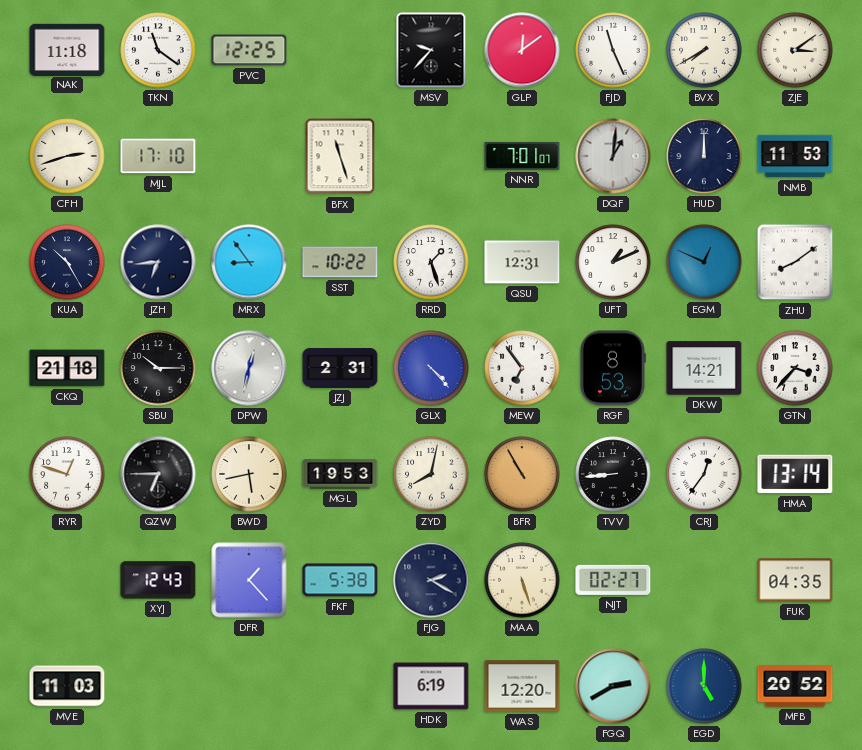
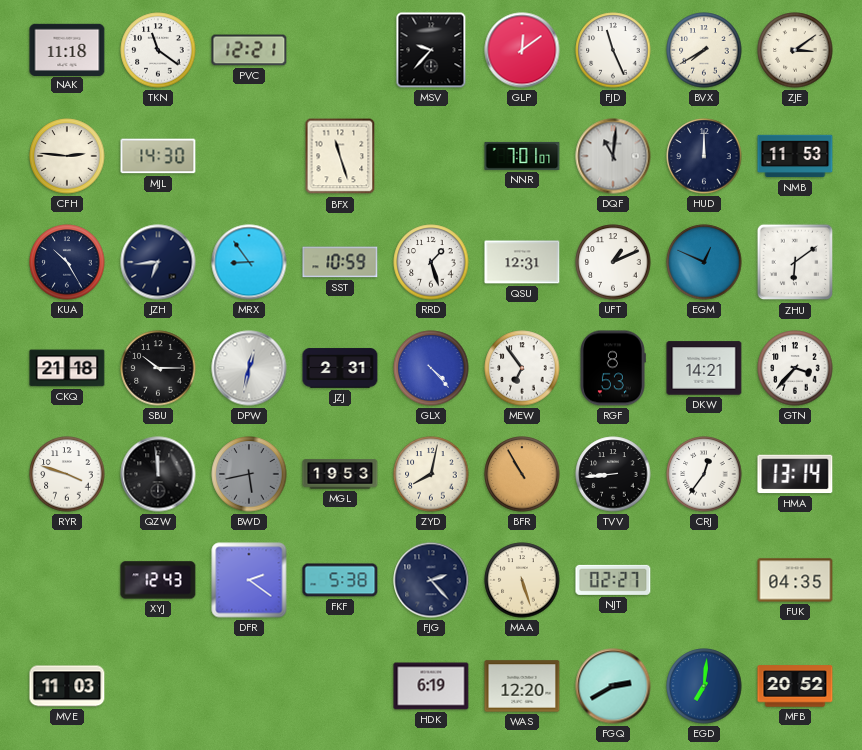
PVC: 12:25 -> 12:21 (249, 50)
CFH: 2:42 -> 2:46 (67, 156)
MJL: 17:10 -> 14:30 (158, 156)
DQF: 1:01 -> 11:01 (613, 156)
SST: 10:22 -> 10:59 (340, 262)
ZHU: 8:09 -> 6:09 (795, 262)
RYR: 12:48 -> 3:48 (67, 474)
QZW: 6:45 -> 11:59 (158, 474)
BWD dial: cream -> grey (249, 474)
DFR: 1:23 -> 2:21 (249, 580)
FJG: 2:20 -> 2:23 (431, 580)
EGD: 5:00 -> 7:01 (704, 686)
